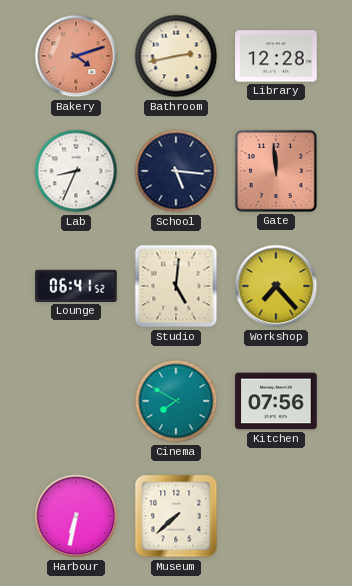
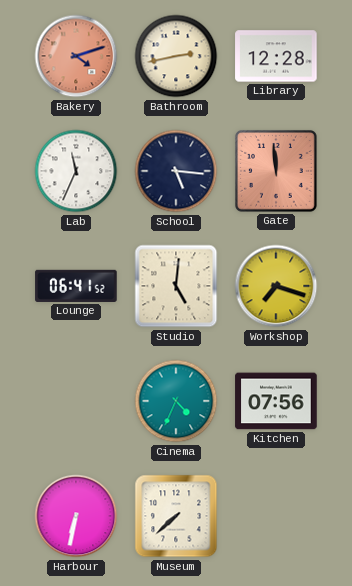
Lab: 8:34 -> 11:34 (76, 171)
Workshop: 7:23 -> 7:18 (276, 286)
Cinema: 7:50 -> 4:34 (176, 401)
